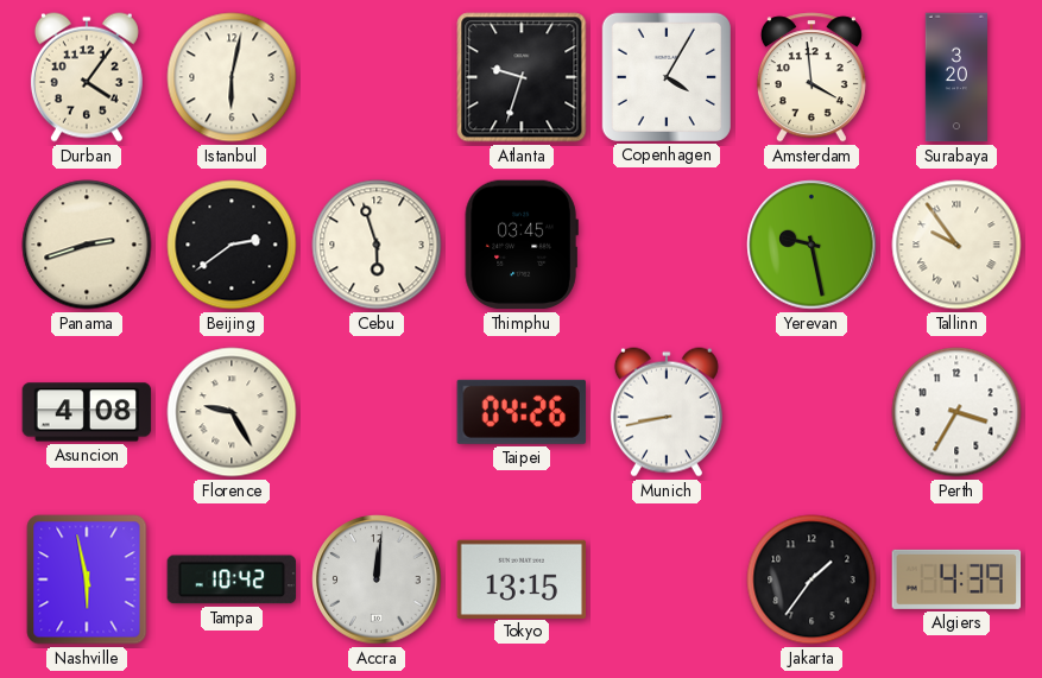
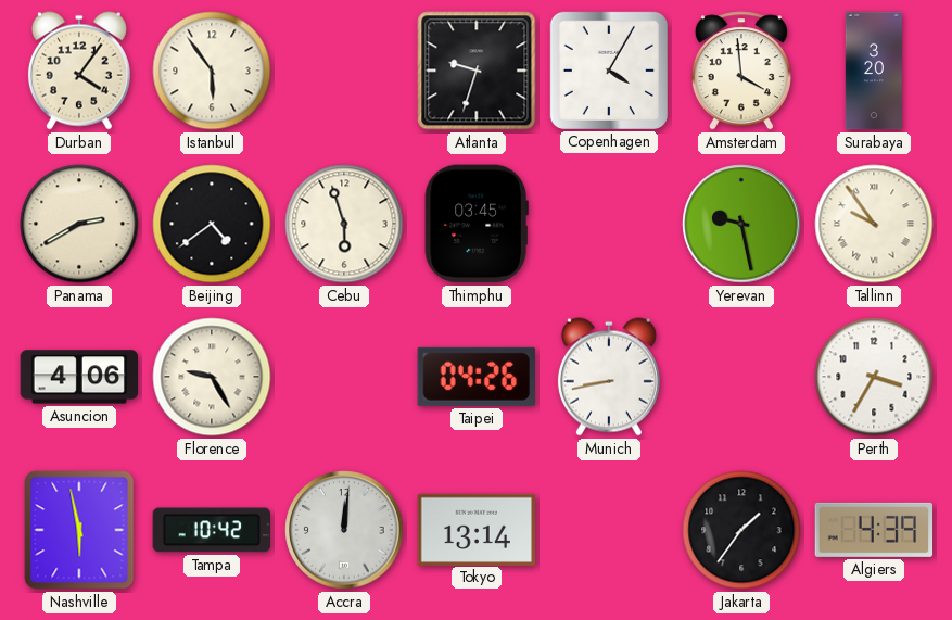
Istanbul: 6:02 -> 5:54 (212, 71)
Panama: 2:42 -> 2:40 (79, 224)
Beijing: 2:39 -> 4:39 (212, 224)
Asuncion: 4:08 -> 4:06 (79, 377)
Tokyo: 13:15 -> 13:14 (477, 529)
